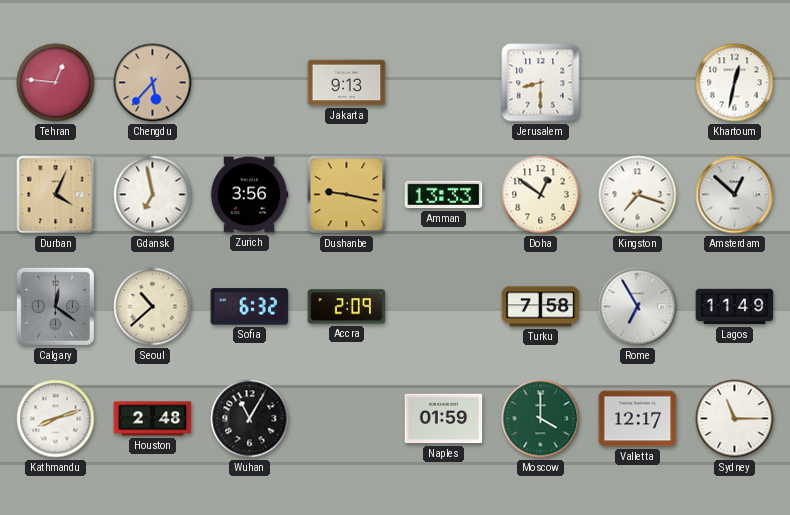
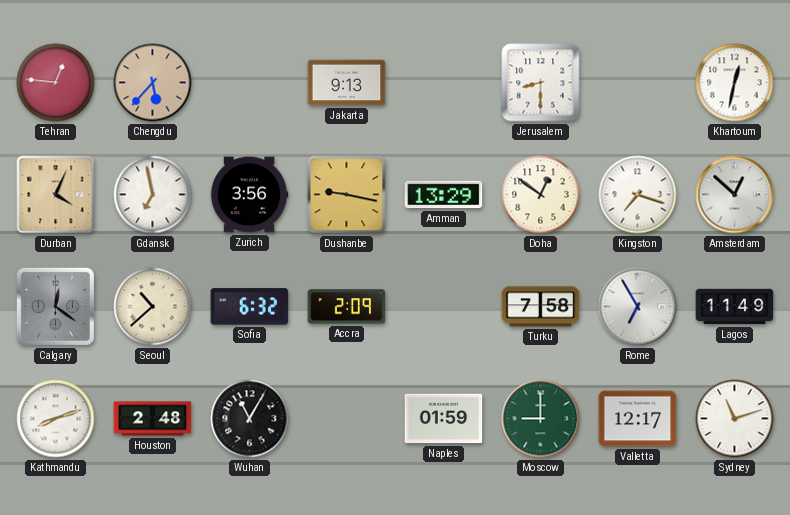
Amman: 13:33 -> 13:29 (444, 195)
Moscow: 4:00 -> 9:00 (541, 419)
Sydney: 11:15 -> 11:12 (735, 419)
